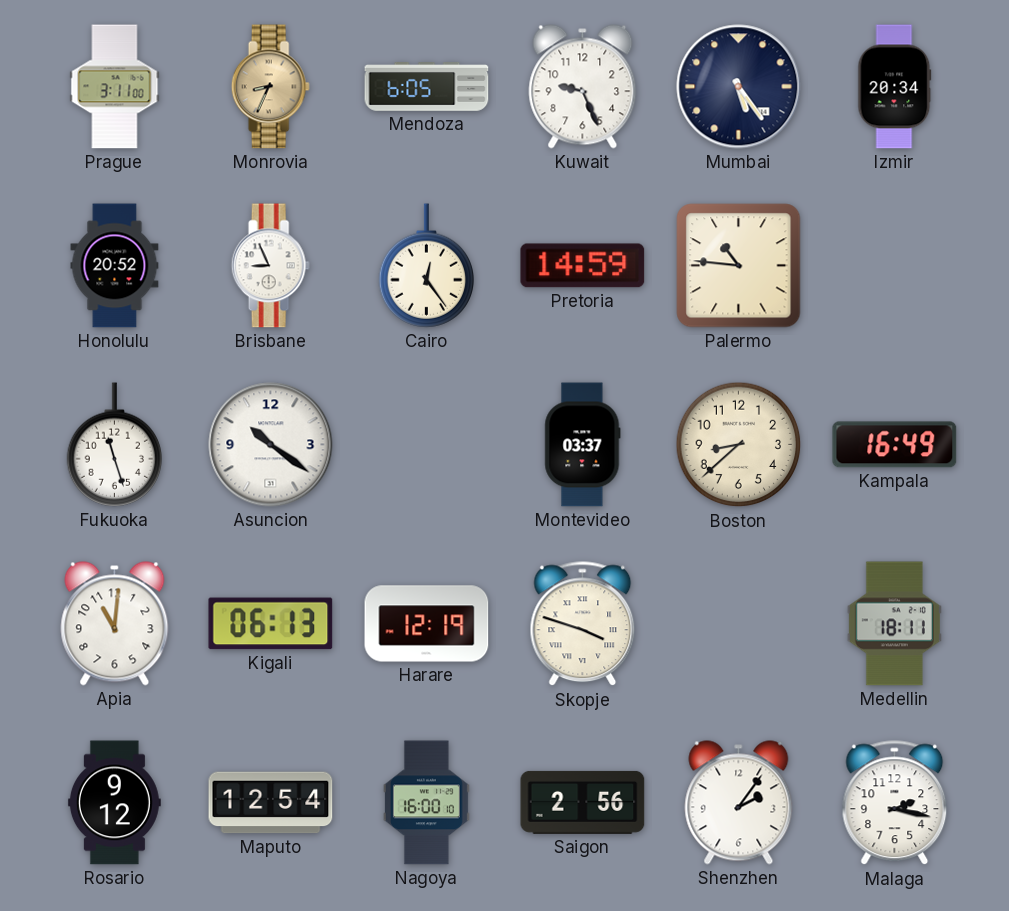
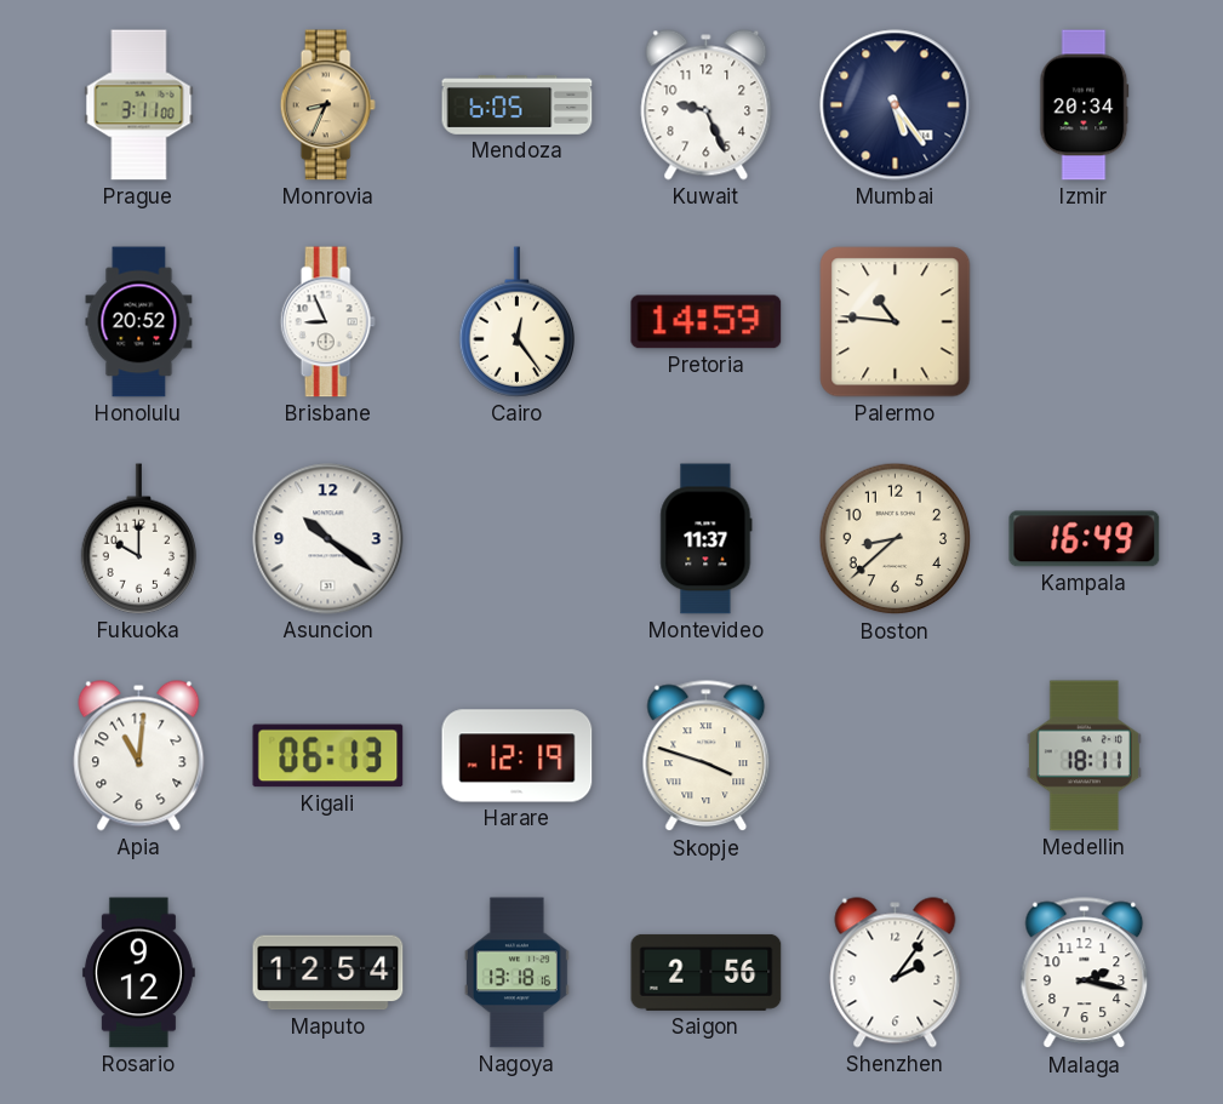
Fukuoka: 11:27 -> 10:00 (139, 539)
Montevideo: 03:37 -> 11:37 (707, 539)
Nagoya: 16:00 -> 13:18 (516, 973)
